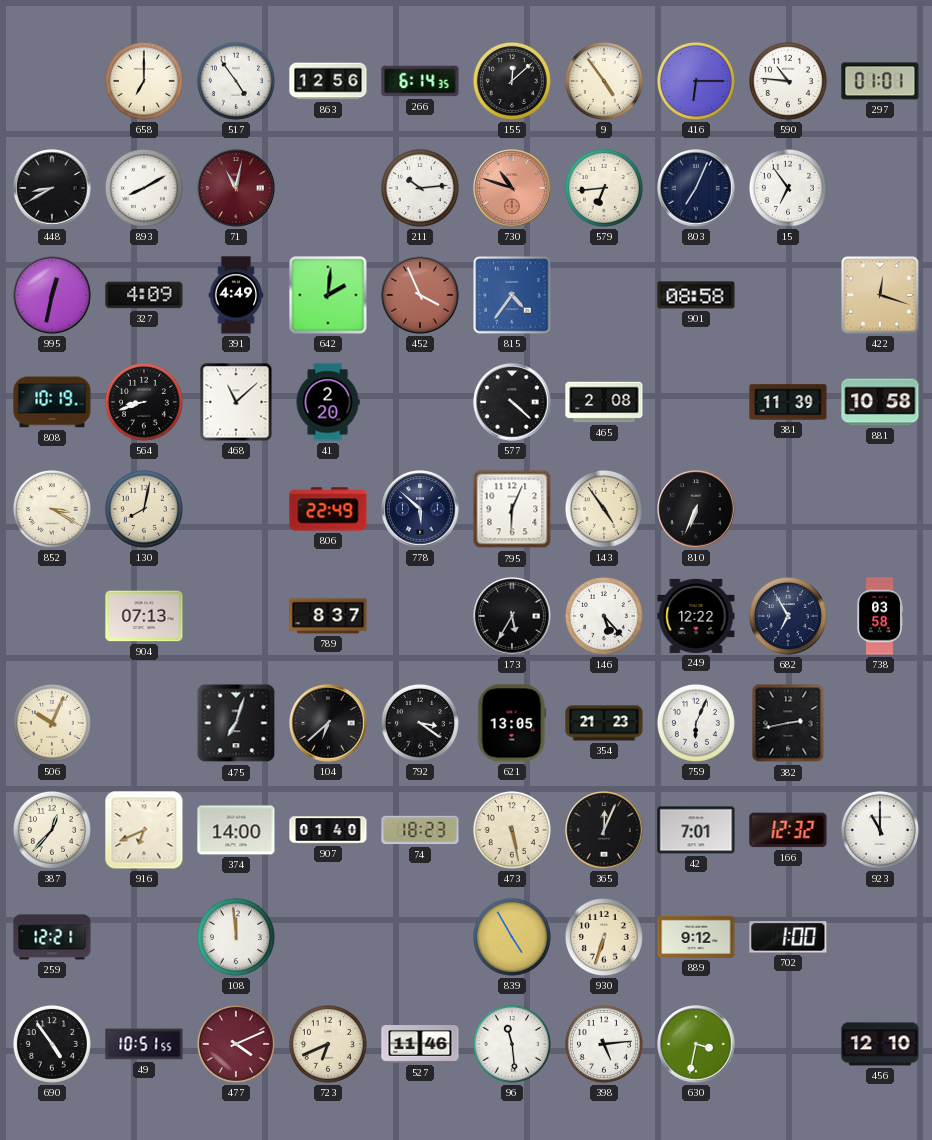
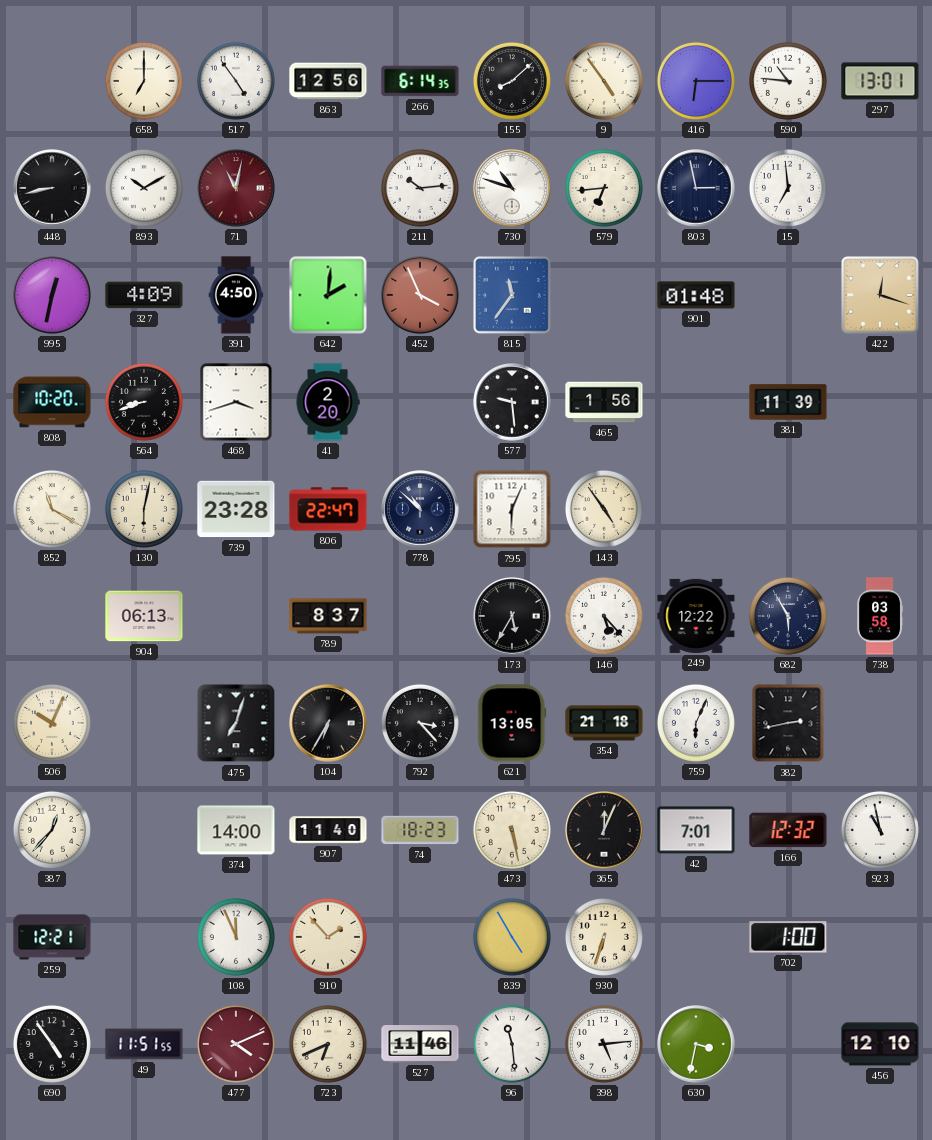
155: 12:08 -> 8:08 (512, 81)
297: 01:01 -> 13:01 (880, 81)
448: 8:40 -> 8:43 (52, 188)
893: 8:10 -> 10:10 (144, 188)
730 dial: salmon -> white (512, 188)
803: 7:04 -> 2:58 (696, 188)
15: 6:54 -> 6:59 (788, 188)
391: 4:49 -> 4:50 (236, 295)
815: 4:36 -> 11:36 (512, 295)
901: 08:58 -> 01:48 (696, 295)
808: 10:19 -> 10:20 (52, 402)
468: 11:08 -> 3:42 (236, 402)
577: 4:22 -> 9:29 (512, 402)
465: 2:08 -> 1:56 (604, 402)
881: 10:58 -> none (880, 402)
852: 3:20 -> 11:20 (52, 509)
130: 8:02 -> 6:02 (144, 509)
739: none -> 23:28 (236, 509)
806: 22:49 -> 22:47 (328, 509)
778: 5:52 -> 10:52 (420, 509)
810: 6:34 -> none (696, 509)
904: 07:13 -> 06:13 (144, 616)
682: 6:55 -> 5:55 (788, 616)
104: 6:38 -> 6:35 (328, 723)
792: 3:21 -> 3:23 (420, 723)
354: 21:23 -> 21:18 (604, 723)
916: 6:41 -> none (144, 830)
907: 01:40 -> 11:40 (328, 830)
923: 11:00 -> 10:58 (880, 830)
108: 11:59 -> 11:56 (236, 937)
910: none -> 1:53 (328, 937)
889: 9:12 -> none (696, 937)
49: 10:51 -> 11:51 (144, 1044)
